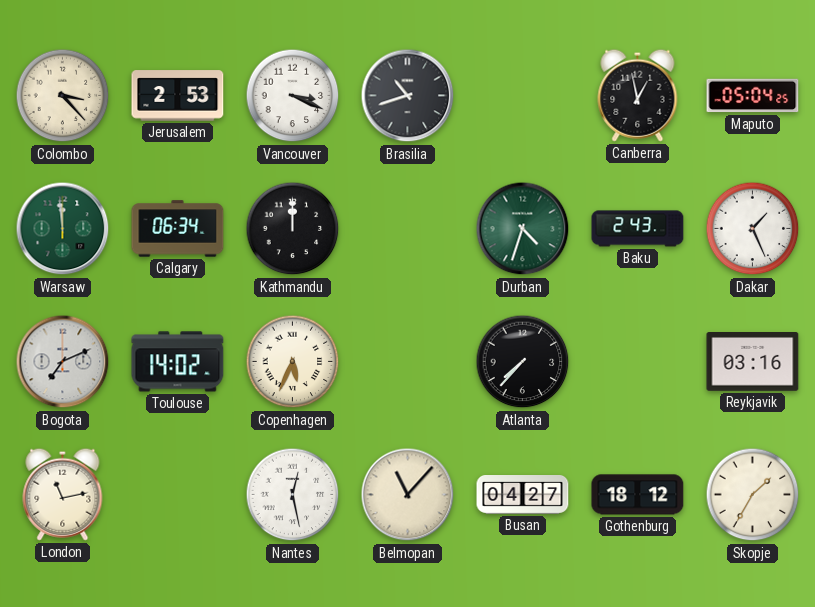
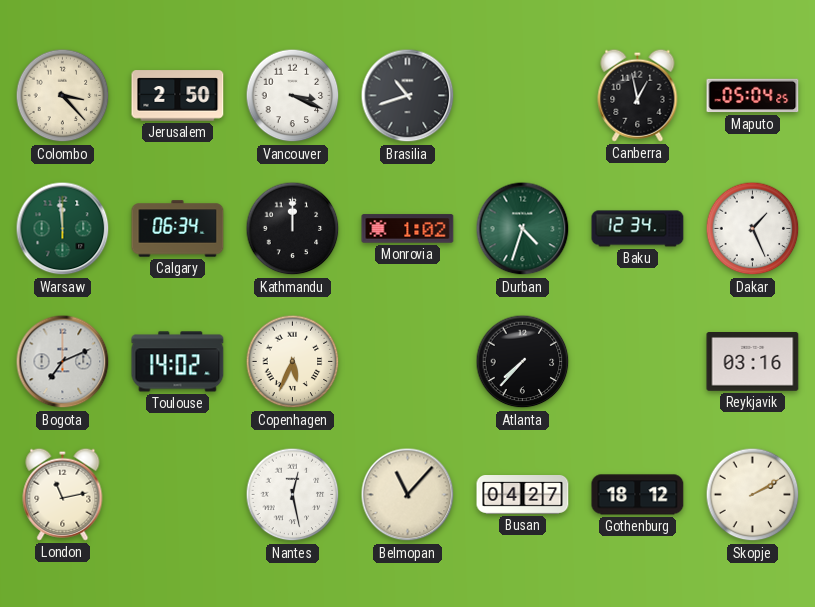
Jerusalem: 2:53 -> 2:50 (178, 96)
Monrovia: none -> 1:02 (408, 229)
Baku: 2:43 -> 12:34 (638, 229)
Skopje: 1:35 -> 2:10 (753, 495)
